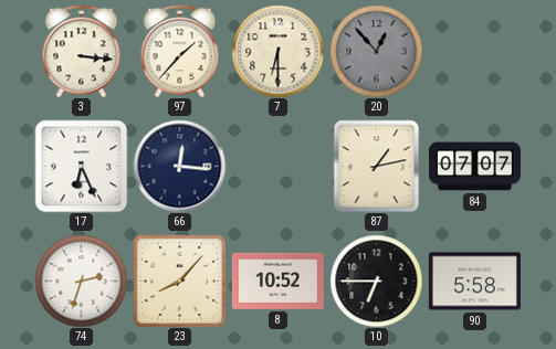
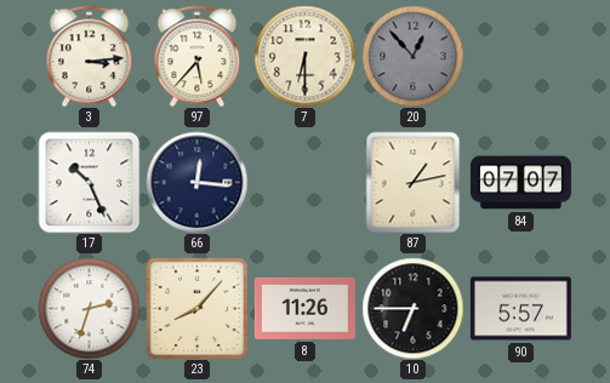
3: 3:16 -> 3:14 (90, 56)
97: 1:37 -> 5:37 (198, 56)
17: 6:26 -> 10:26 (89, 182)
8: 10:52 -> 11:26 (304, 308)
90: 5:58 -> 5:57 (520, 309)
